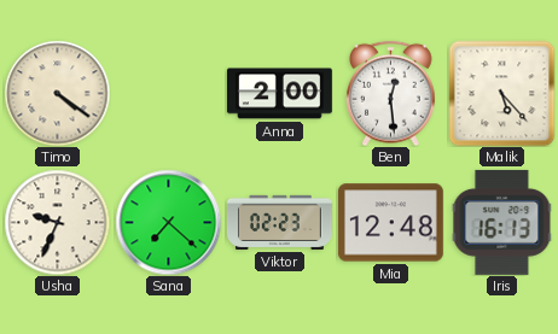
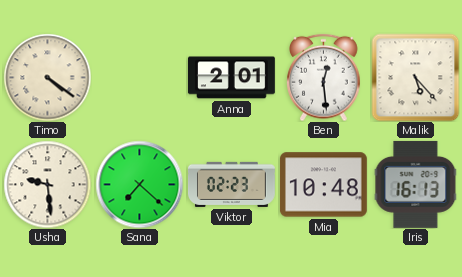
Anna: 2:00 -> 2:01 (232, 78)
Usha: 9:34 -> 9:29 (47, 184)
Mia: 12:48 -> 10:48 (323, 185)
